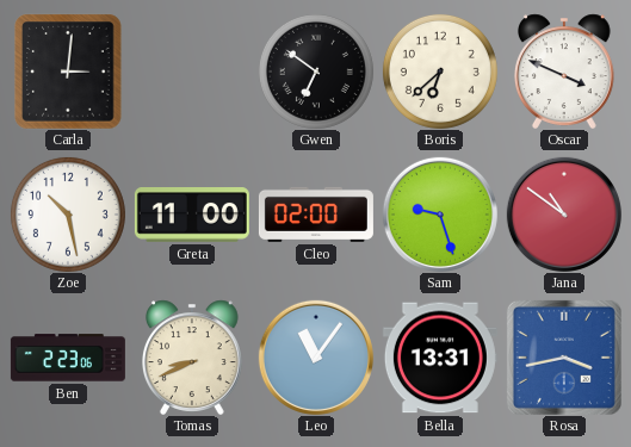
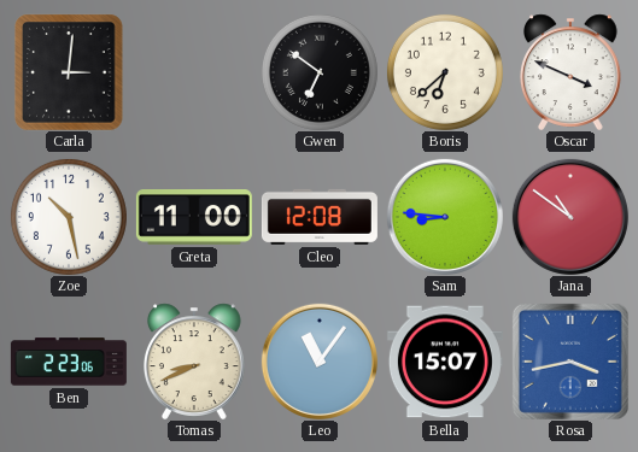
Cleo: 02:00 -> 12:08 (320, 217)
Sam: 9:27 -> 8:46 (445, 217)
Bella: 13:31 -> 15:07 (445, 362)
